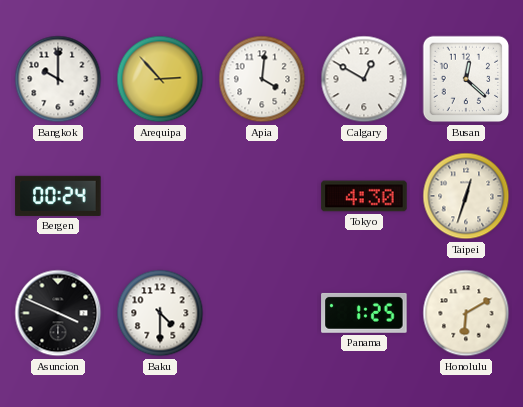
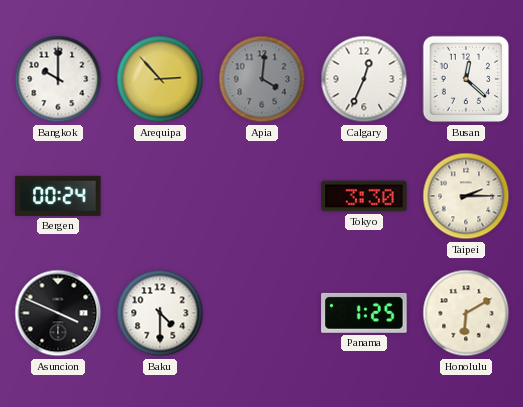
Apia dial: white -> grey (262, 79)
Calgary: 12:50 -> 12:34 (364, 79)
Tokyo: 4:30 -> 3:30 (364, 196)
Taipei: 12:33 -> 2:15 (466, 196)
